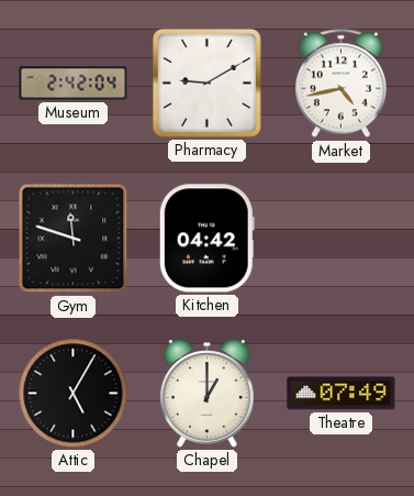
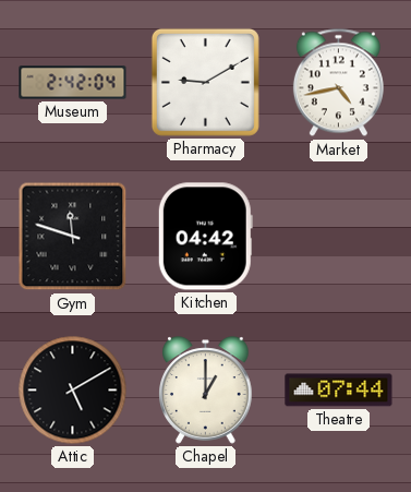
Attic: 5:05 -> 5:10 (73, 391)
Theatre: 07:49 -> 07:44 (339, 391)
